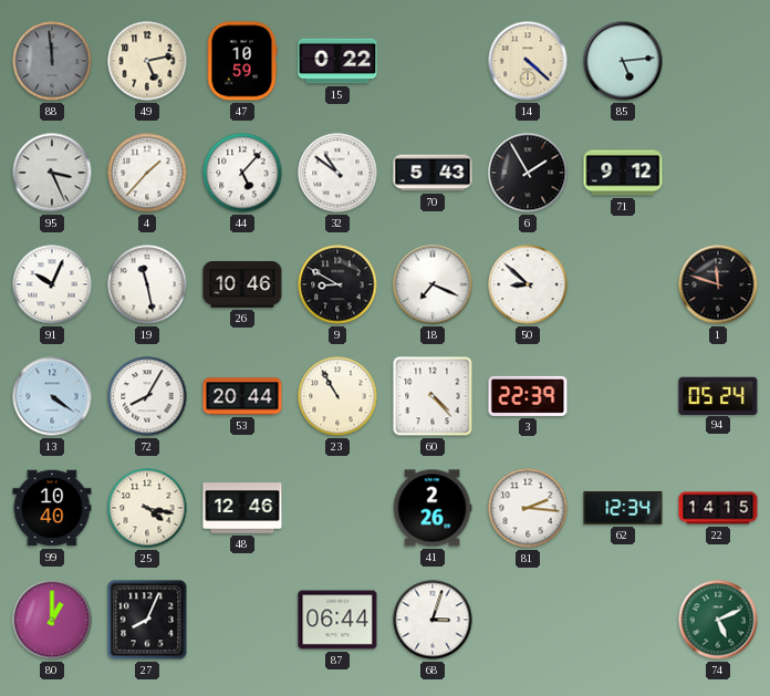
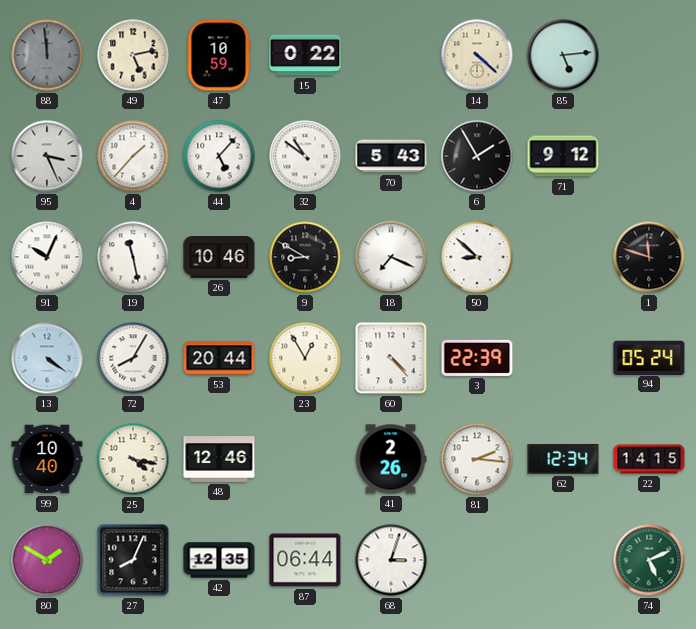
23: 10:55 -> 12:55 (305, 358)
80: 1:00 -> 1:50 (47, 560)
42: none -> 12:35 (219, 560)
